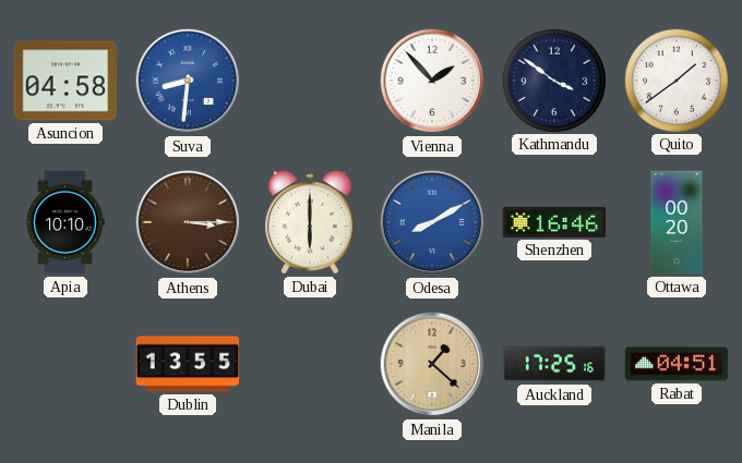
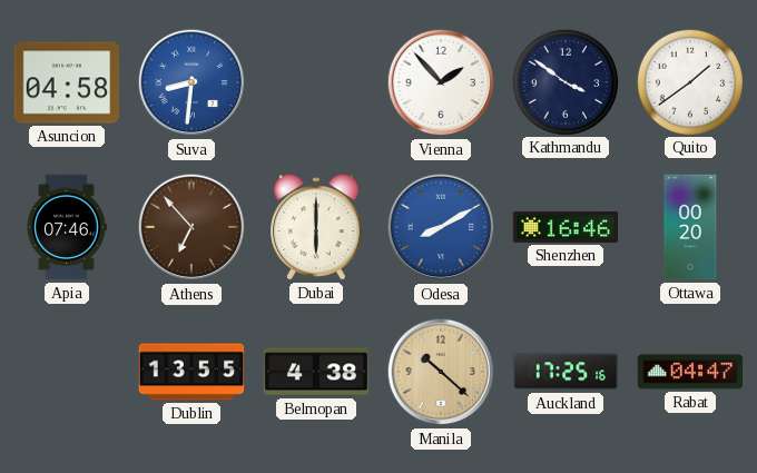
Apia: 10:10 -> 07:46 (67, 227)
Athens: 3:15 -> 6:53 (191, 227)
Belmopan: none -> 4:38 (316, 372)
Manila: 1:22 -> 10:22 (441, 372)
Rabat: 04:51 -> 04:47 (690, 372)
